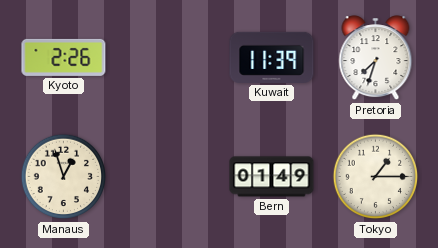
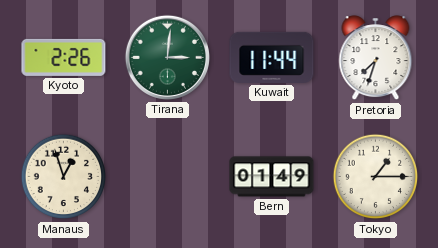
Tirana: none -> 3:01 (167, 57)
Kuwait: 11:39 -> 11:44 (272, 57)
